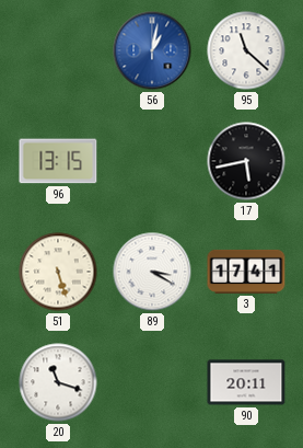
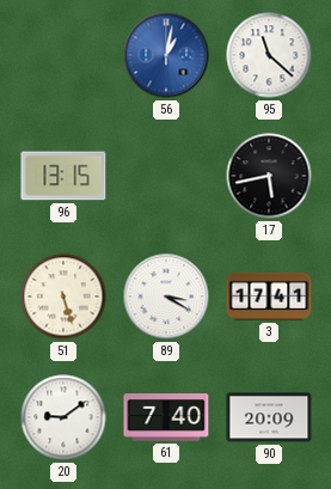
20: 11:18 -> 9:09 (63, 417)
61: none -> 7:40 (166, 417)
90: 20:11 -> 20:09 (269, 417)
